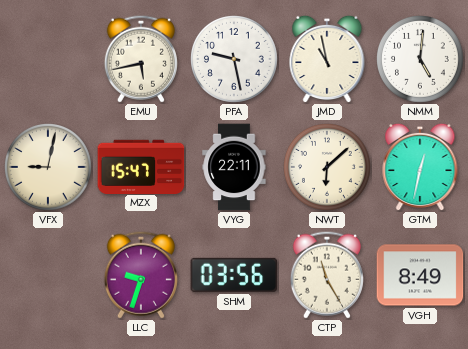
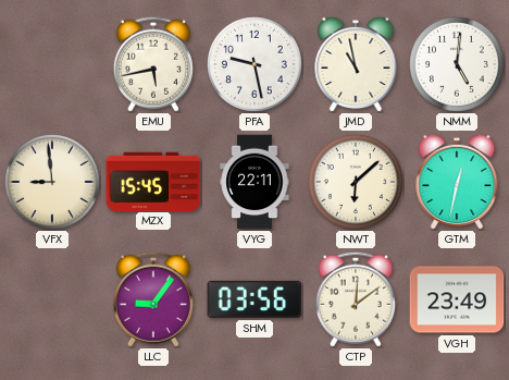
VFX: 9:02 -> 8:59 (53, 183)
MZX: 15:47 -> 15:45 (153, 181)
LLC: 9:33 -> 9:06 (153, 299)
CTP: 11:25 -> 12:09 (356, 299)
VGH: 8:49 -> 23:49 (457, 299)
